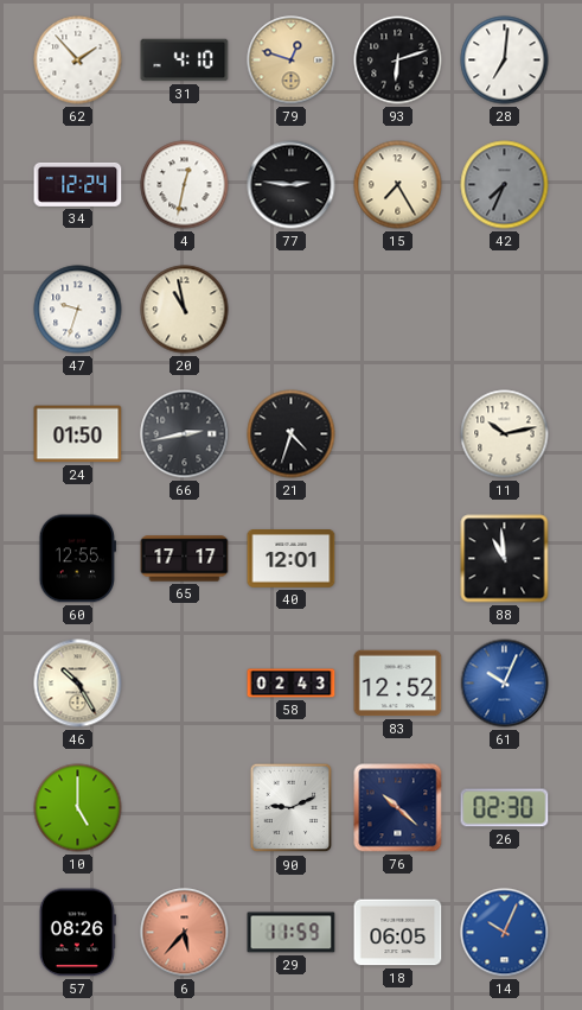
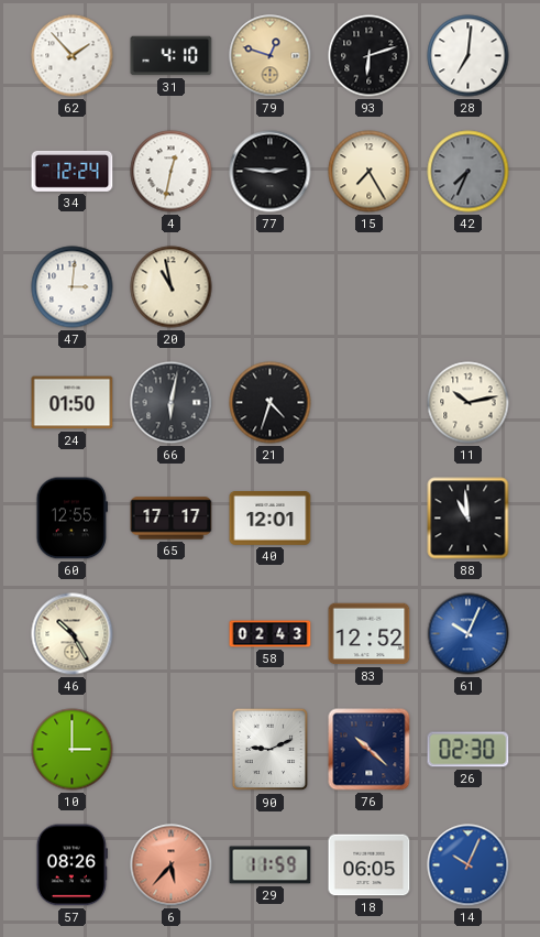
47: 9:33 -> 3:01 (73, 287)
66: 2:43 -> 6:02 (172, 403)
10: 5:00 -> 3:00 (73, 750)
